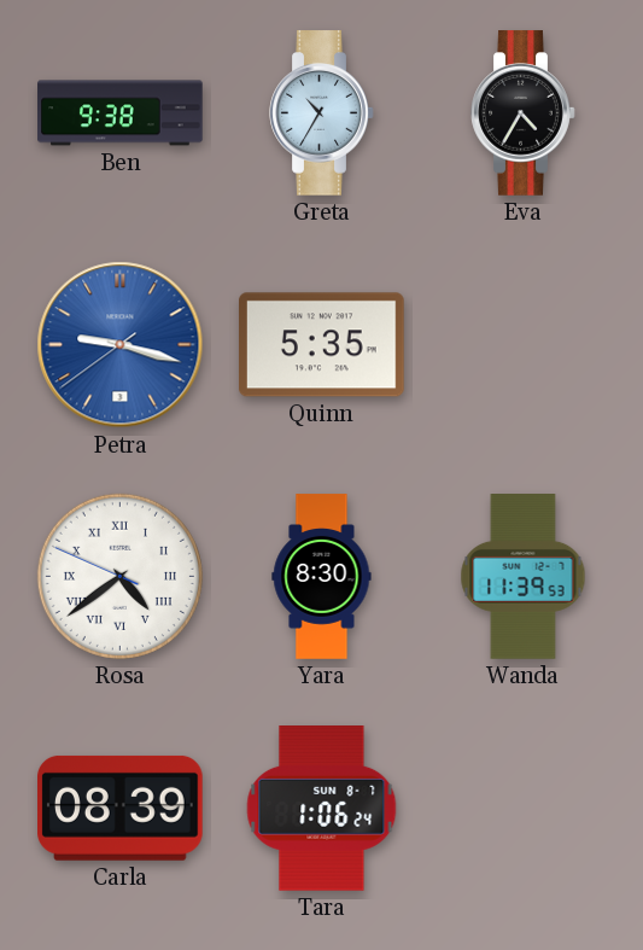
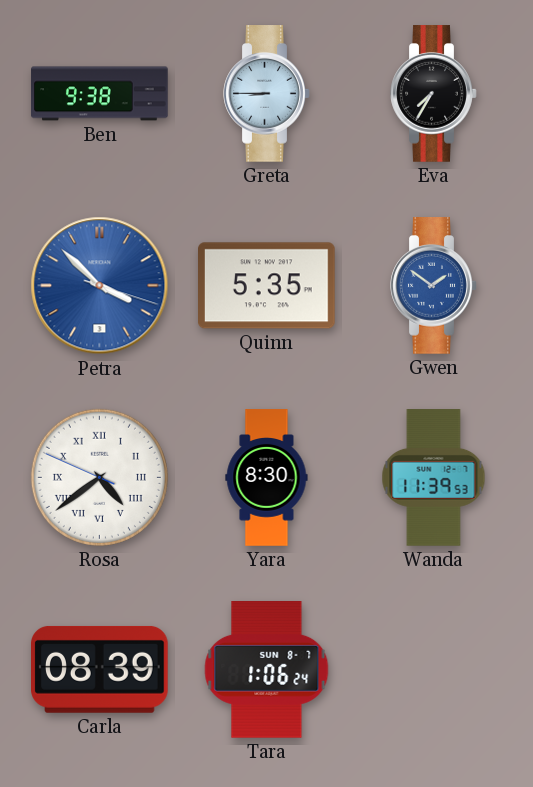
Greta: 10:35 -> 8:45 (267, 94)
Eva: 4:35 -> 7:35 (434, 94)
Petra: 9:17 -> 3:52 (100, 286)
Gwen: none -> 1:51 (434, 286)
